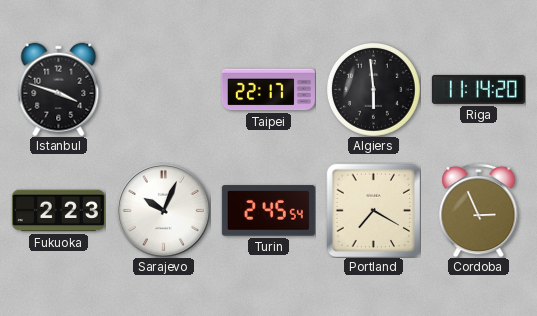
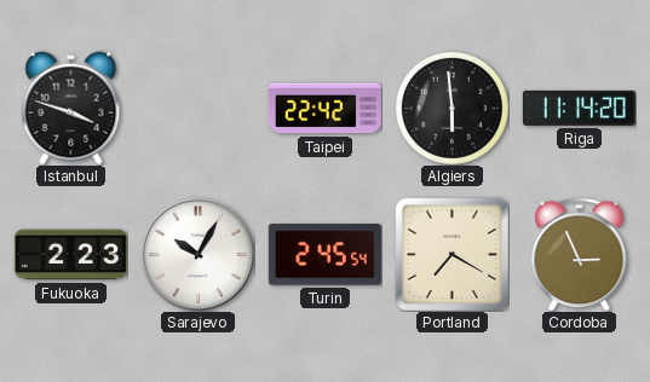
Taipei: 22:17 -> 22:42 (324, 109)
Sarajevo: 10:04 -> 10:05 (197, 254)
